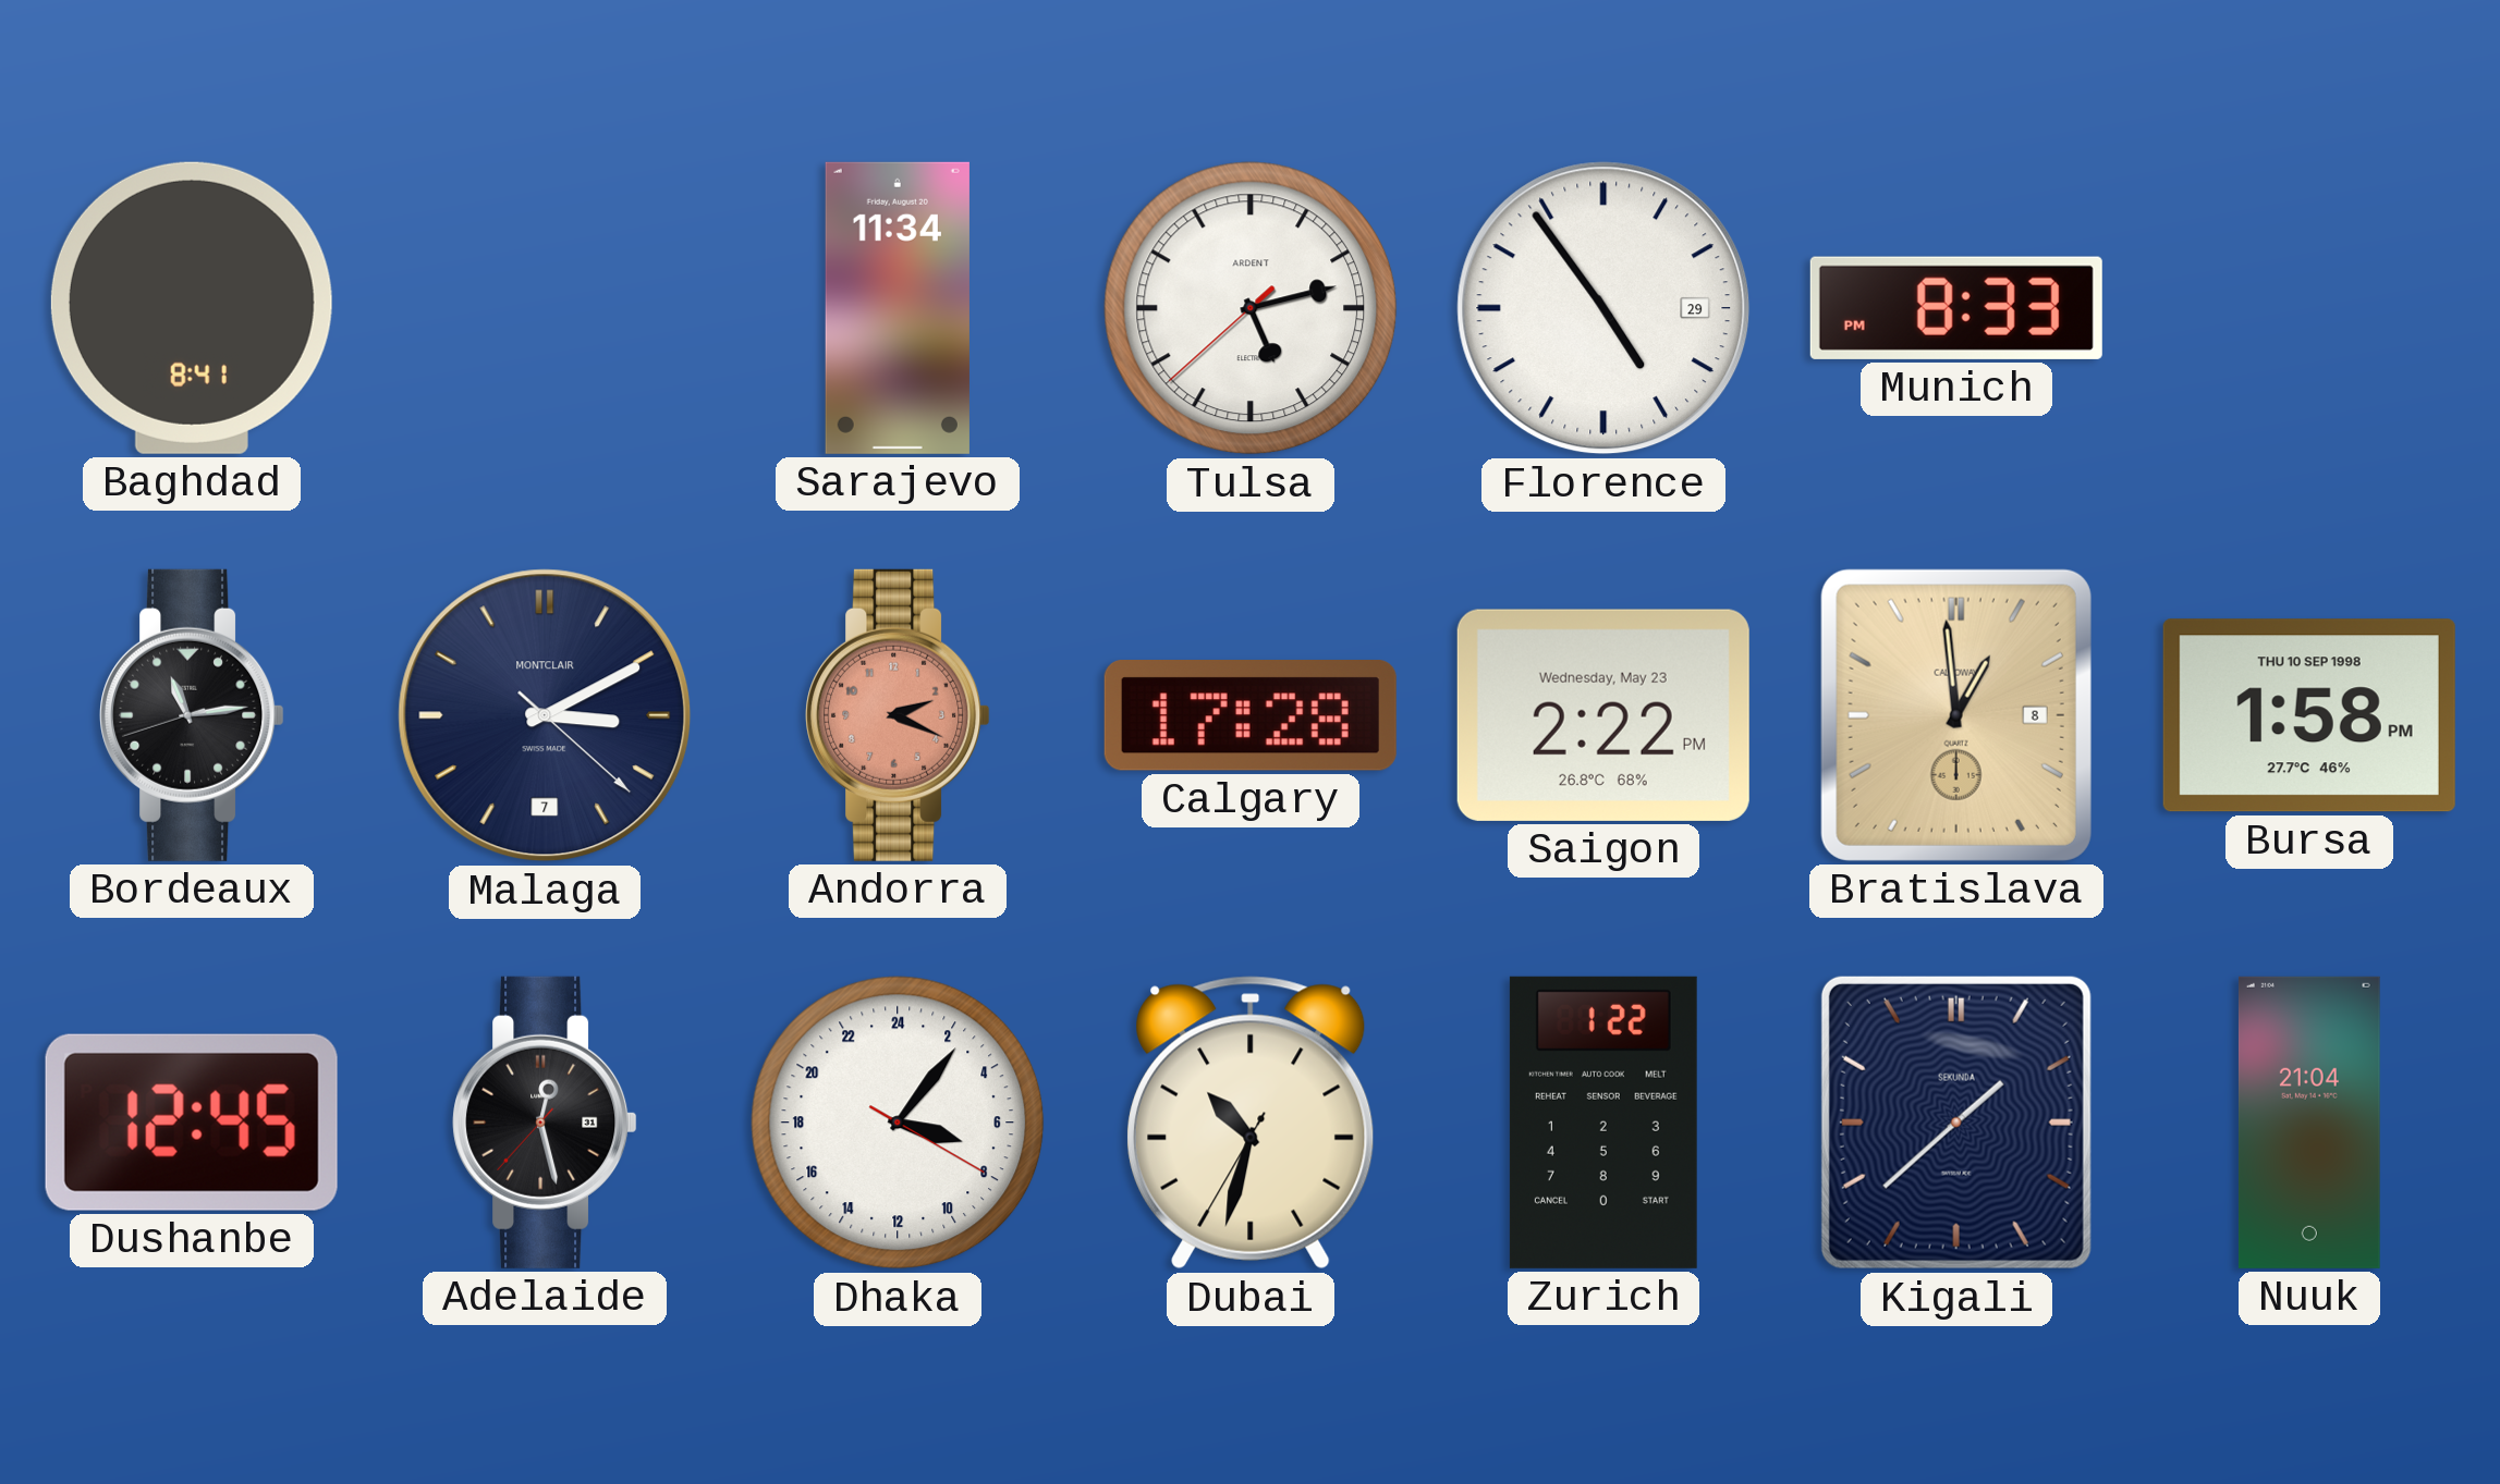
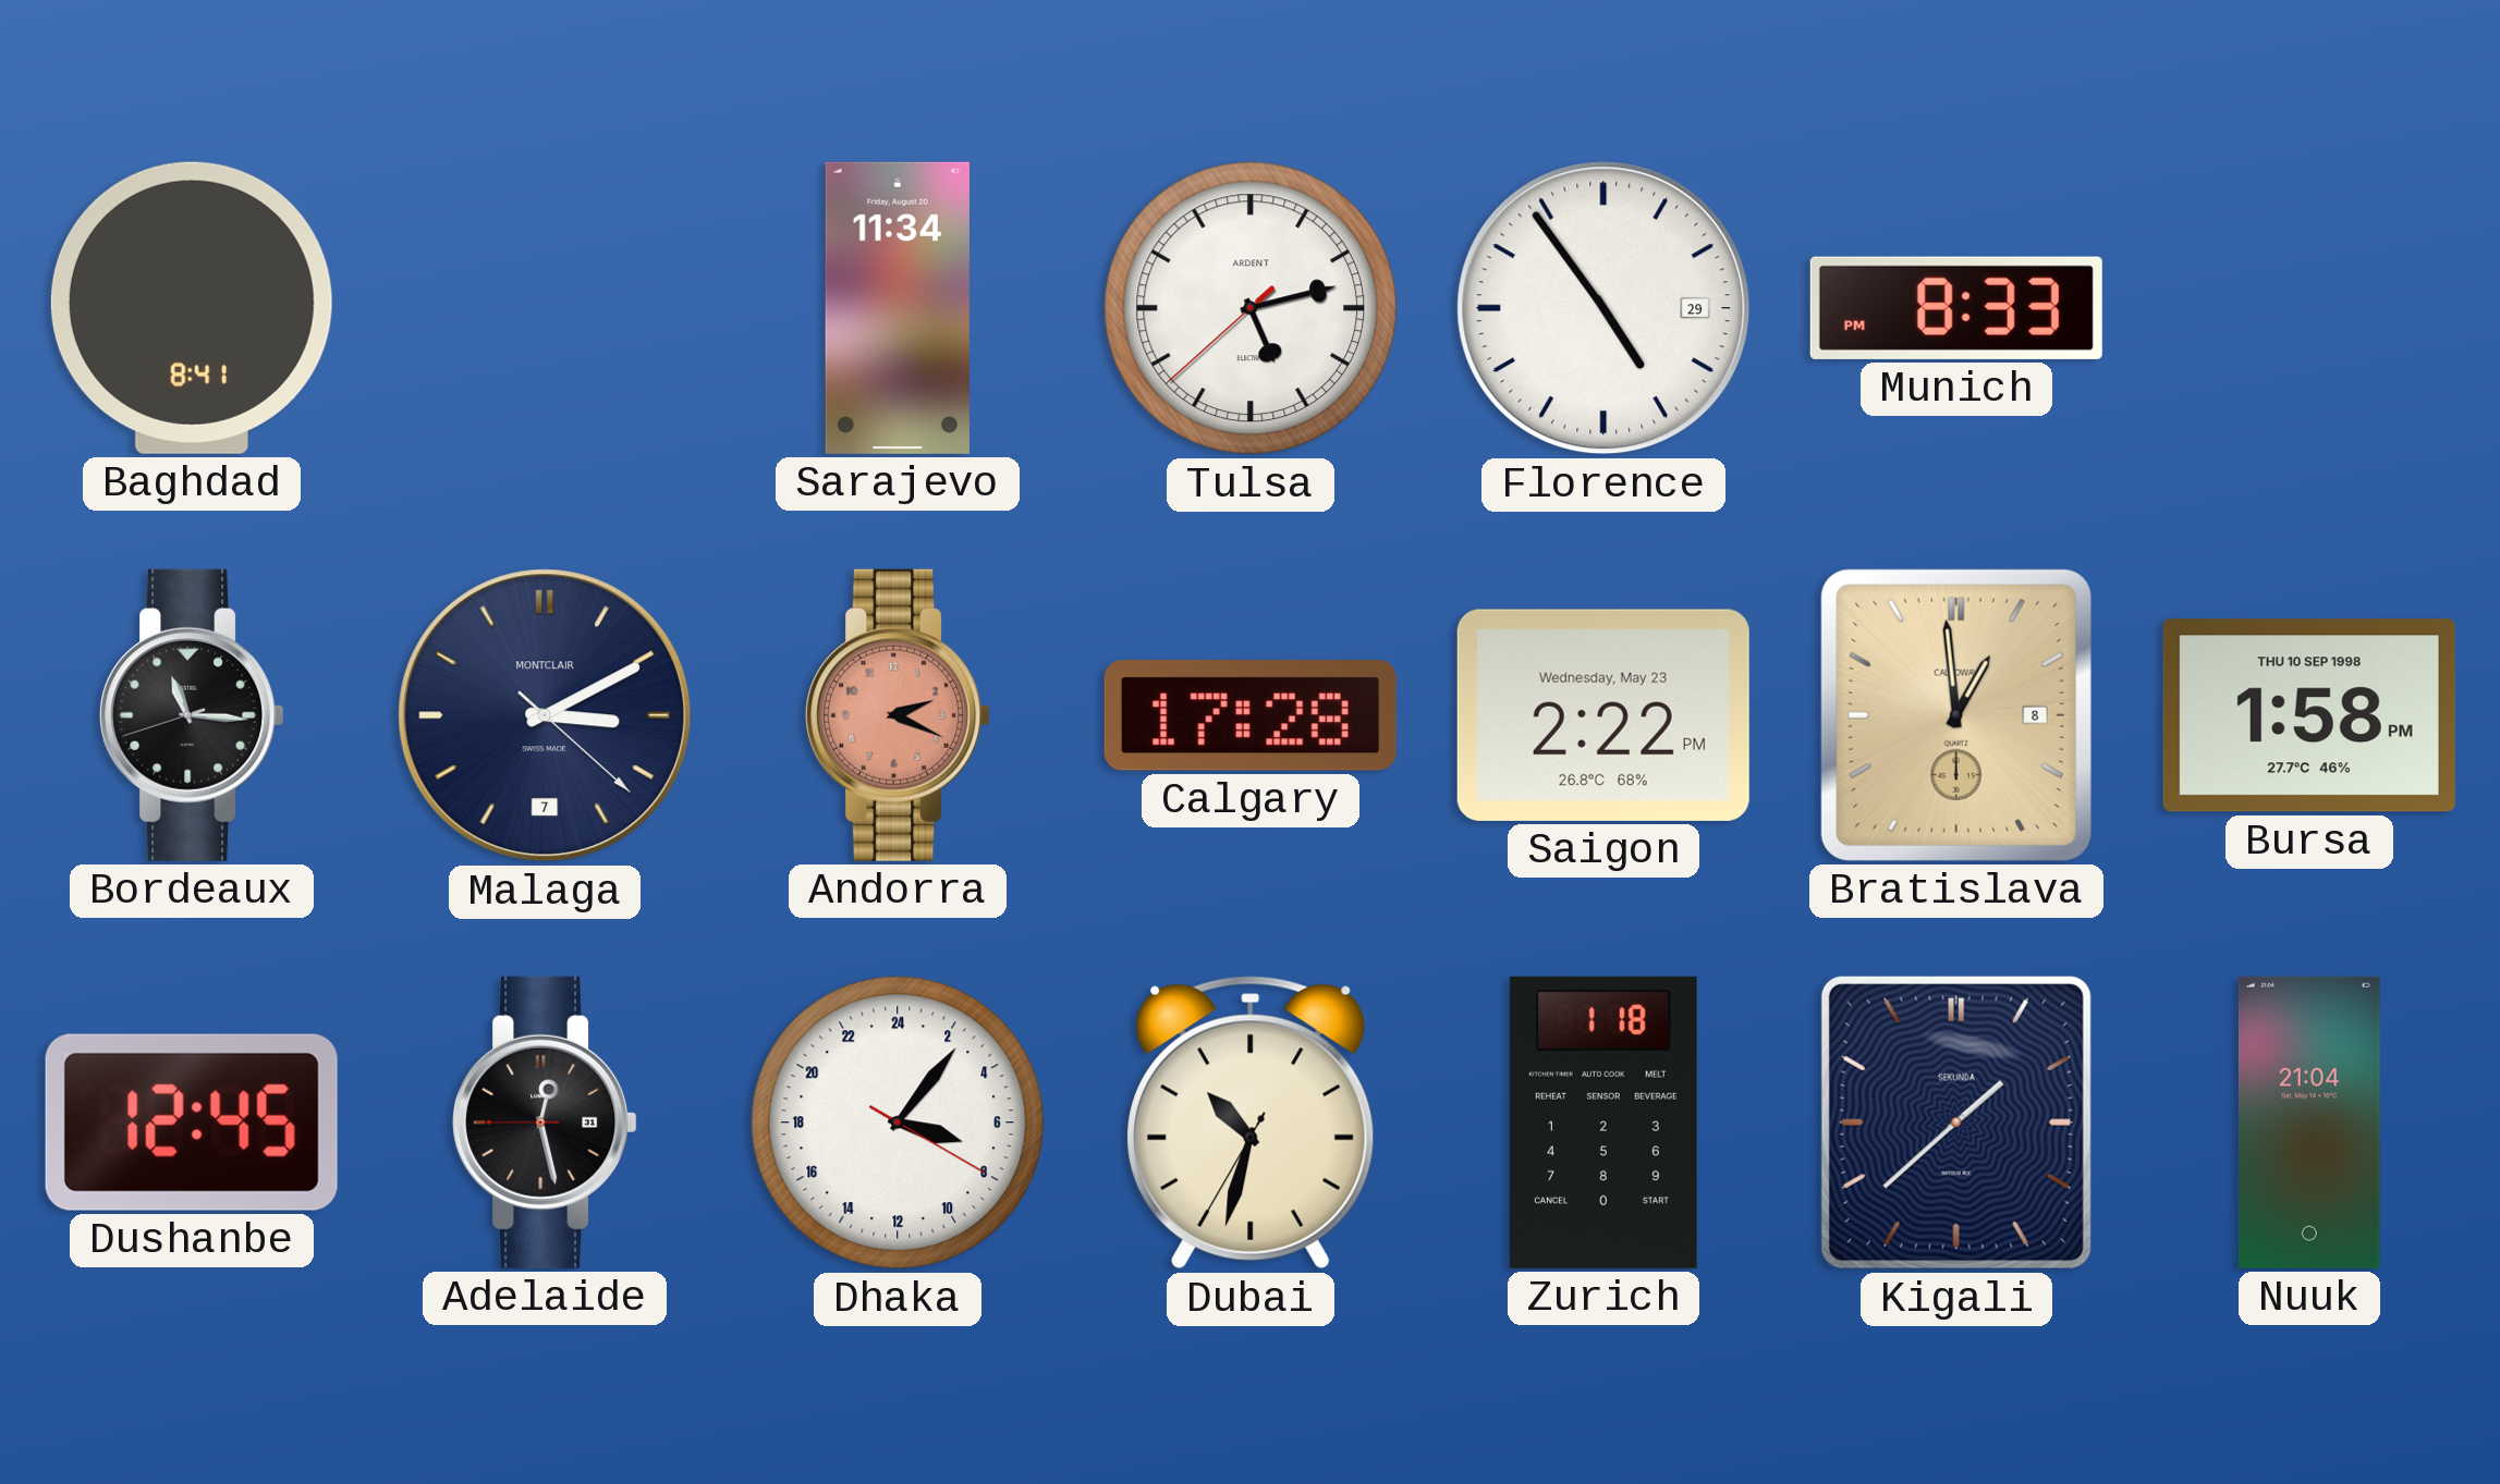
Bordeaux: 11:13 -> 11:15 (192, 715)
Adelaide: 12:27:37 -> 12:27:45 (545, 1123)
Zurich: 1:22 -> 1:18 (1603, 1123)
